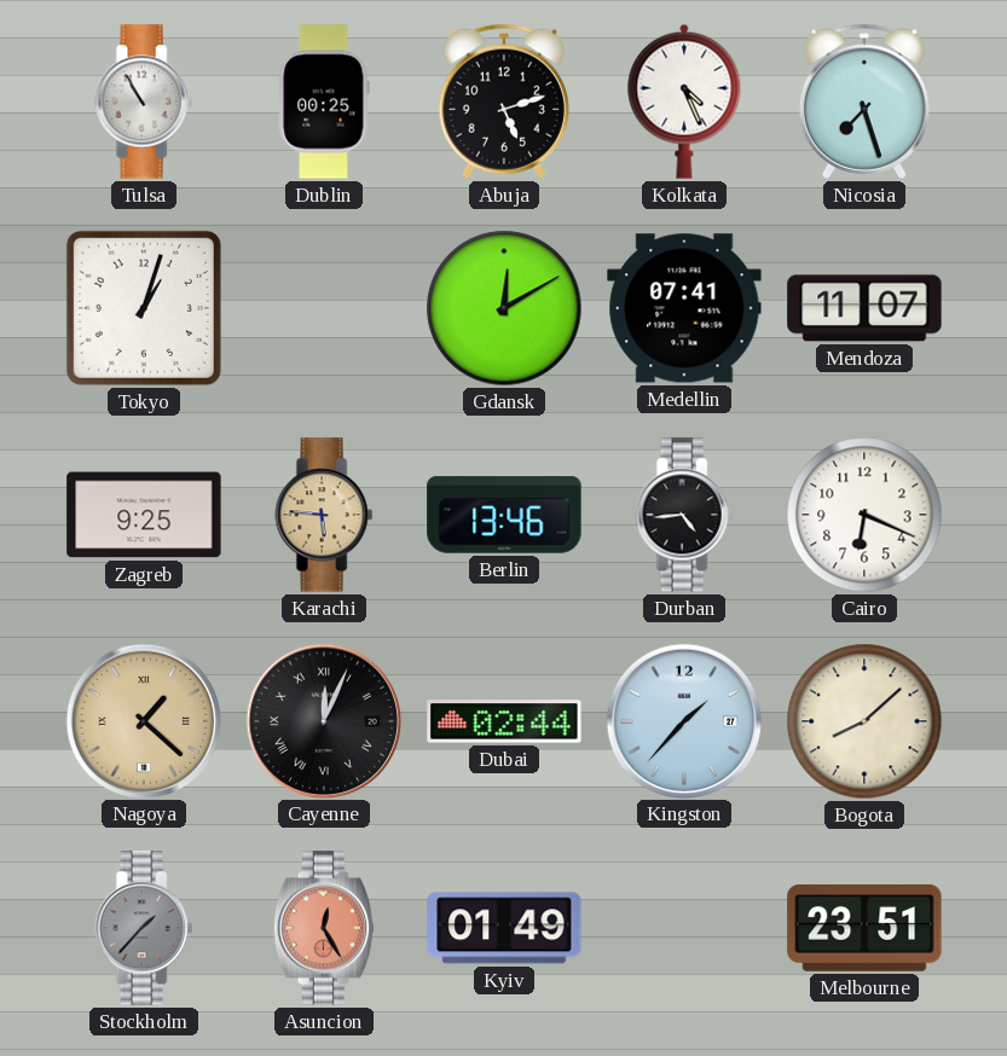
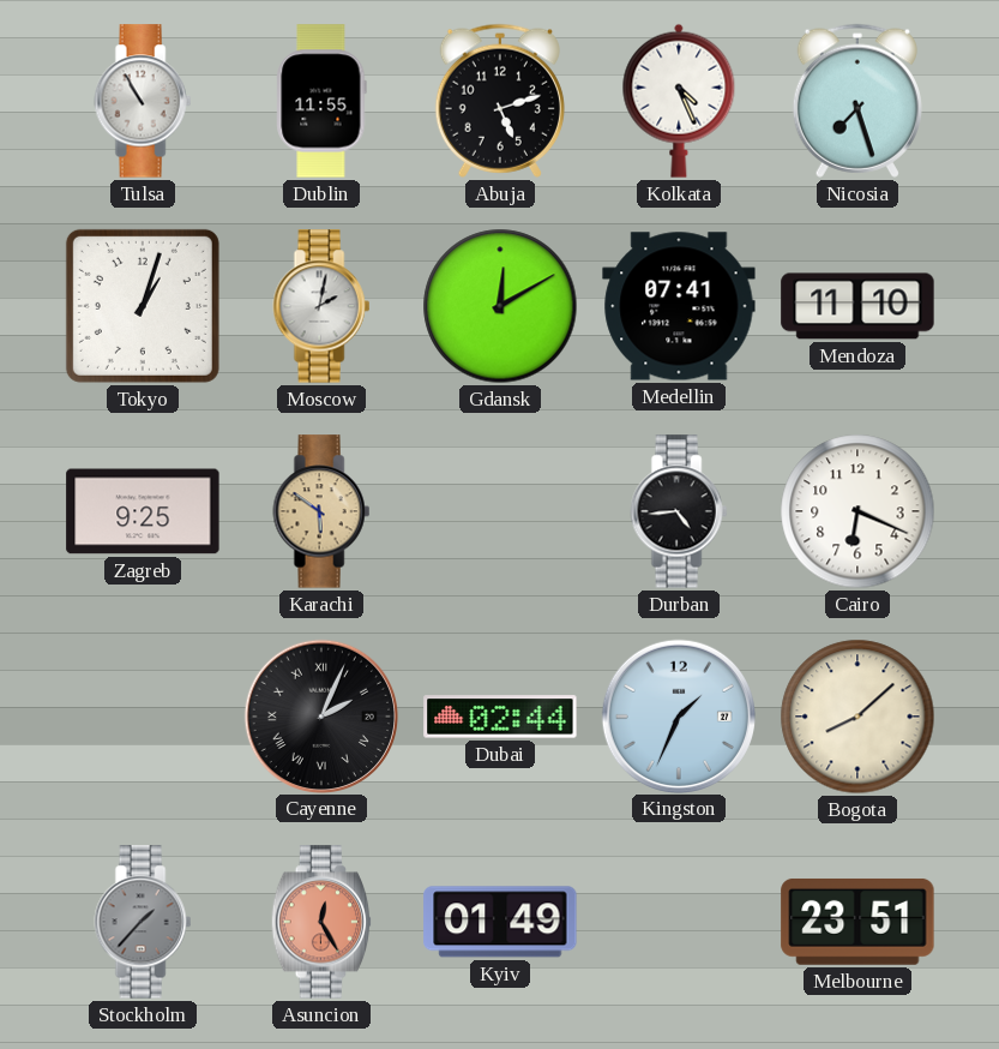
Dublin: 00:25 -> 11:55 (321, 101)
Moscow: none -> 2:02 (321, 306)
Mendoza: 11:07 -> 11:10 (857, 306)
Karachi: 5:46 -> 5:51 (321, 511)
Berlin: 13:46 -> none (504, 515)
Nagoya: 1:22 -> none (143, 720)
Cayenne: 12:04 -> 2:04 (320, 715)
Kingston: 1:37 -> 1:34 (678, 715)
